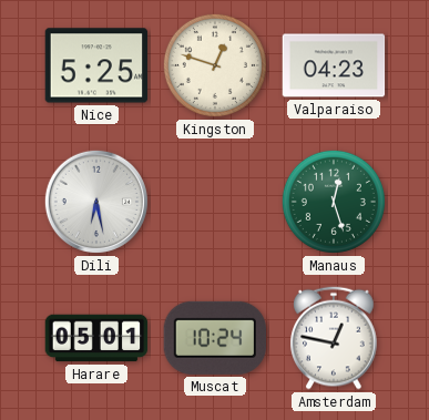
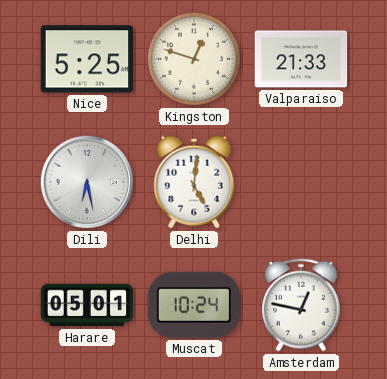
Valparaiso: 04:23 -> 21:33 (301, 59)
Delhi: none -> 5:01 (194, 182)
Manaus: 12:27 -> none (334, 202)
